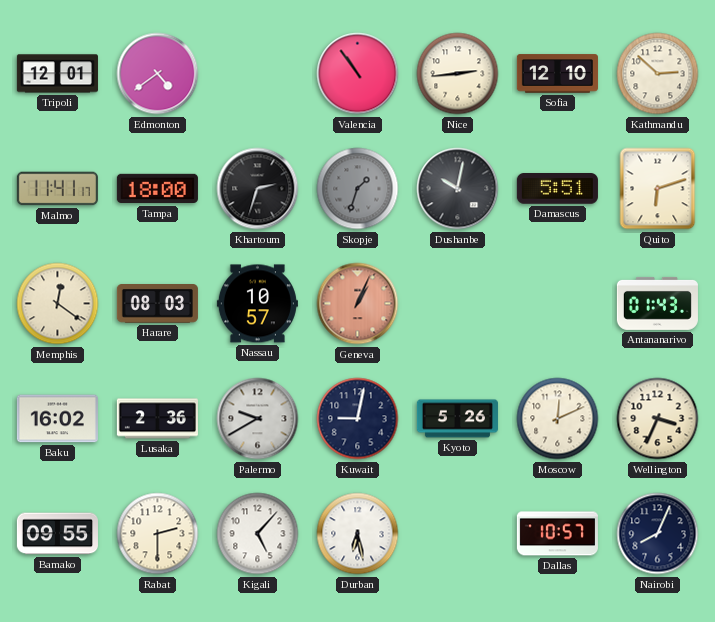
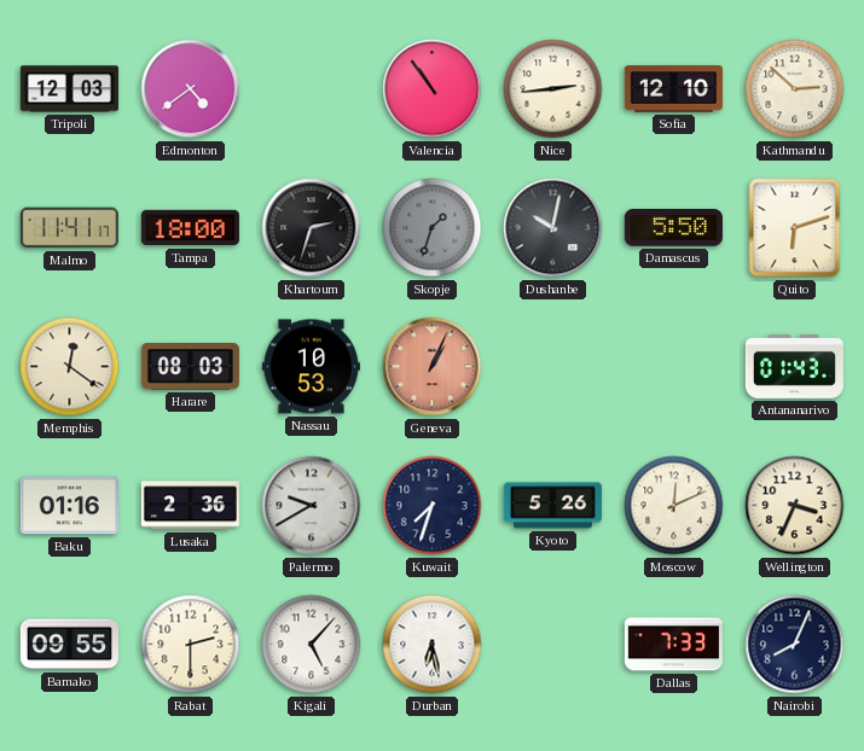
Tripoli: 12:01 -> 12:03 (69, 89)
Damascus: 5:51 -> 5:50 (673, 228)
Nassau: 10:57 -> 10:53 (311, 367)
Baku: 16:02 -> 01:16 (69, 506)
Kuwait: 9:02 -> 7:33 (433, 506)
Dallas: 10:57 -> 7:33 (673, 645)
